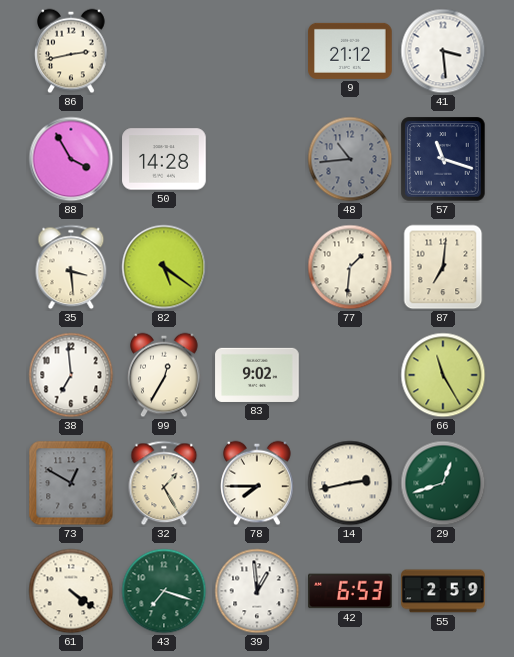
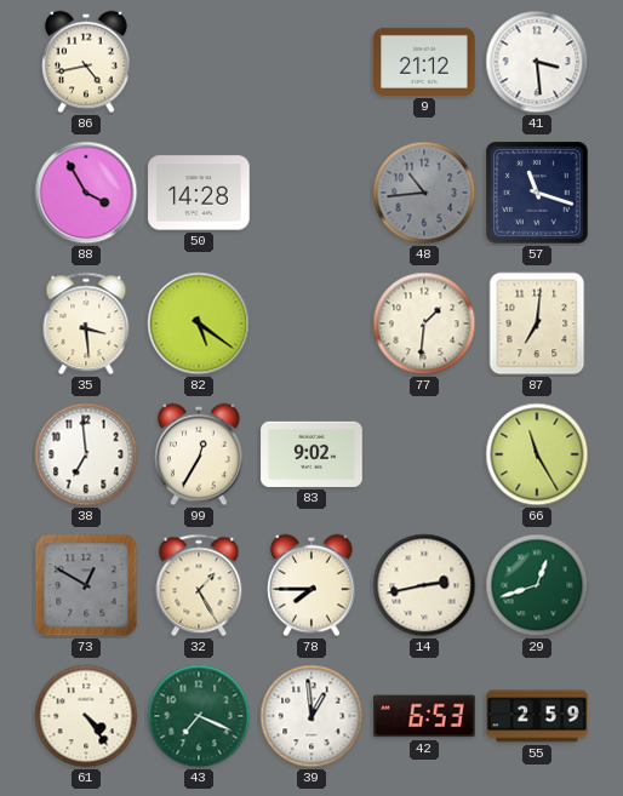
86: 2:43 -> 4:43 (86, 62)
61: 4:21 -> 4:24 (86, 716)
43: 7:18 -> 7:19 (199, 716)
